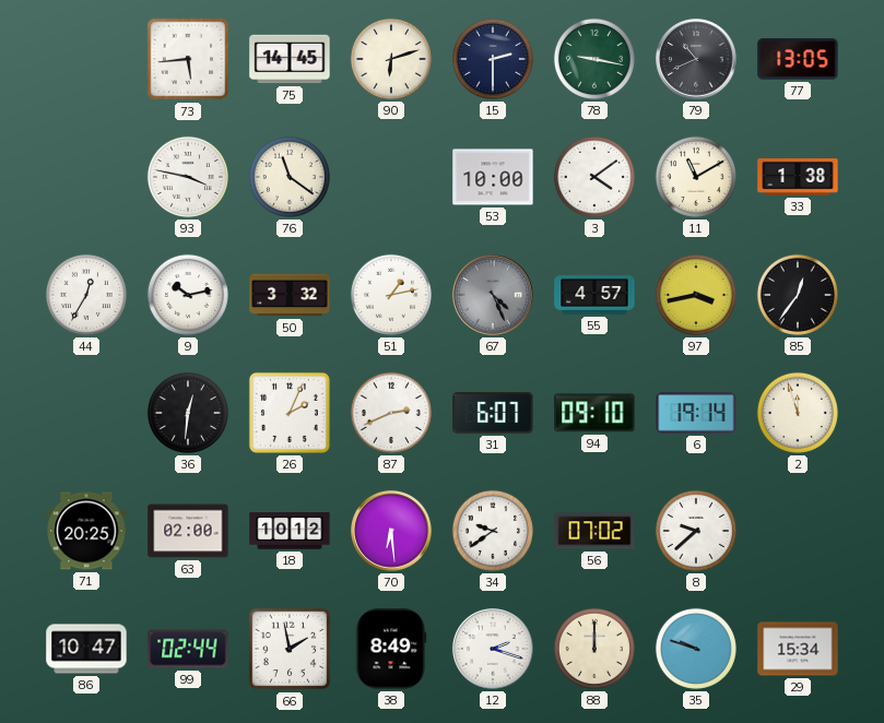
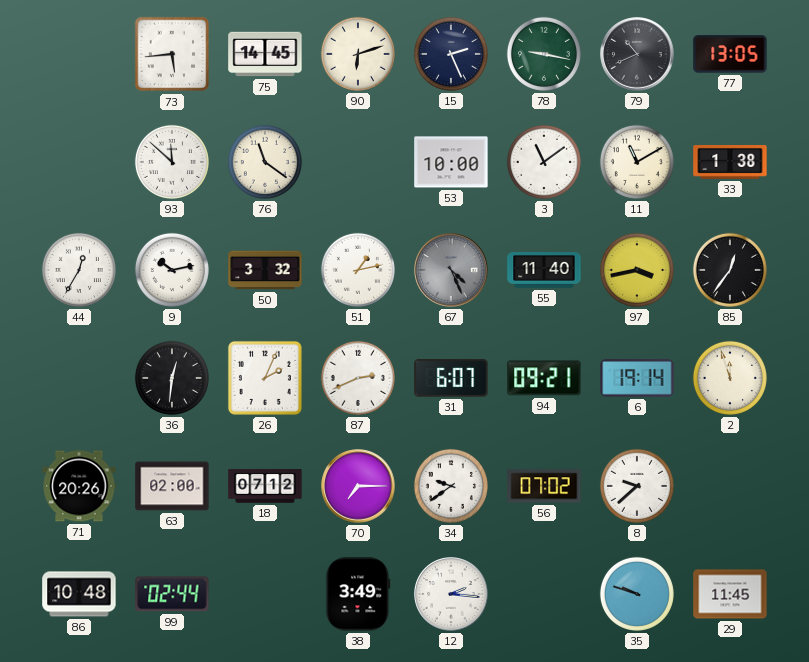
15: 2:30 -> 2:26 (451, 54)
93: 3:47 -> 11:52 (172, 162)
3: 4:09 -> 11:09 (544, 162)
55: 4:57 -> 11:40 (544, 271)
94: 09:10 -> 09:21 (544, 378)
71: 20:25 -> 20:26 (79, 486)
18: 10:12 -> 07:12 (265, 486)
70: 6:29 -> 7:15 (358, 486)
86: 10:47 -> 10:48 (79, 594)
66: 1:58 -> none (290, 649)
38: 8:49 -> 3:49 (358, 594)
12: 2:18 -> 2:16 (451, 594)
88: 12:00 -> none (594, 649)
29: 15:34 -> 11:45 (730, 594)
